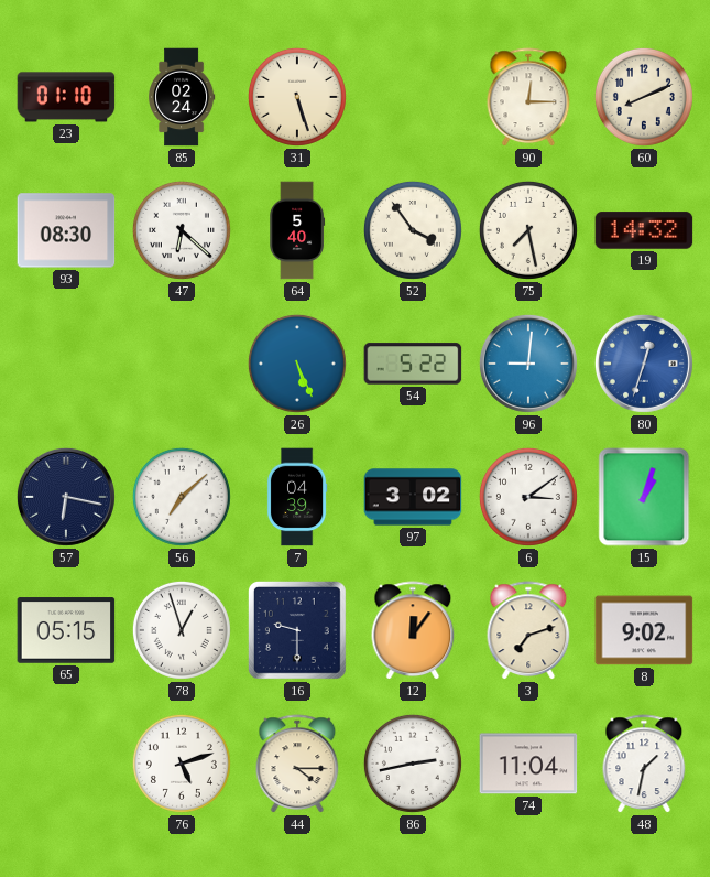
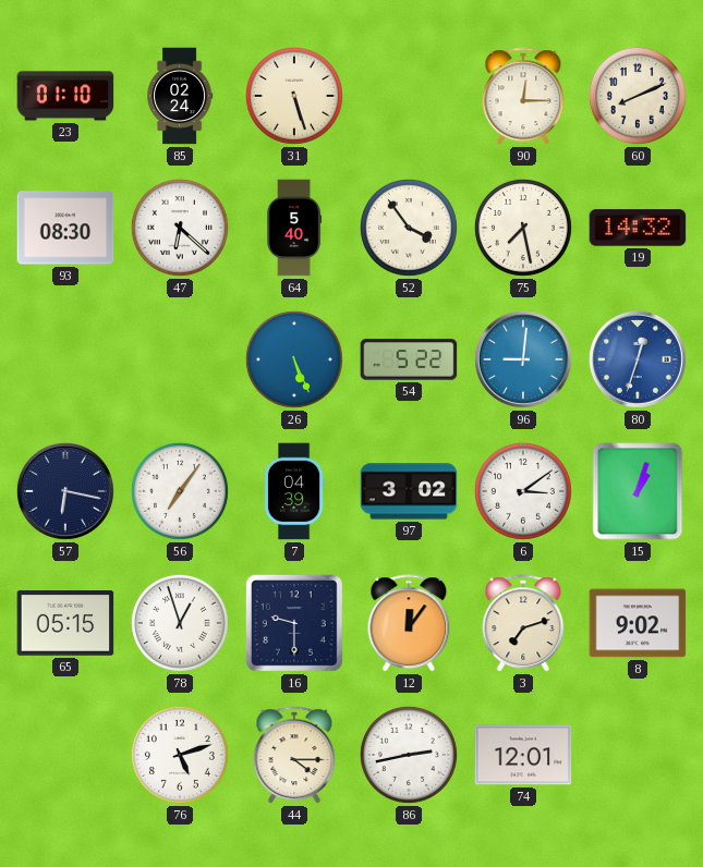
56: 7:08 -> 7:06 (180, 491)
74: 11:04 -> 12:01 (523, 755)
48: 1:32 -> none (644, 765)
